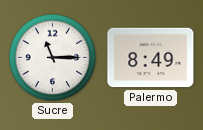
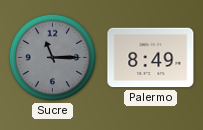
Sucre dial: white -> grey (53, 58)
